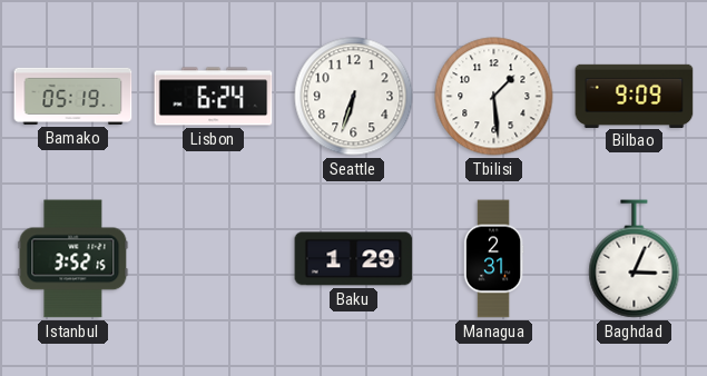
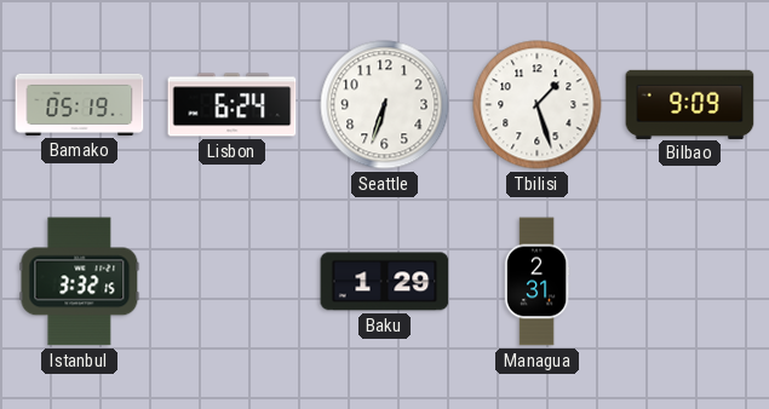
Tbilisi: 1:29 -> 1:27 (538, 105)
Istanbul: 3:52 -> 3:32 (80, 282)
Baghdad: 3:04 -> none (635, 259)
